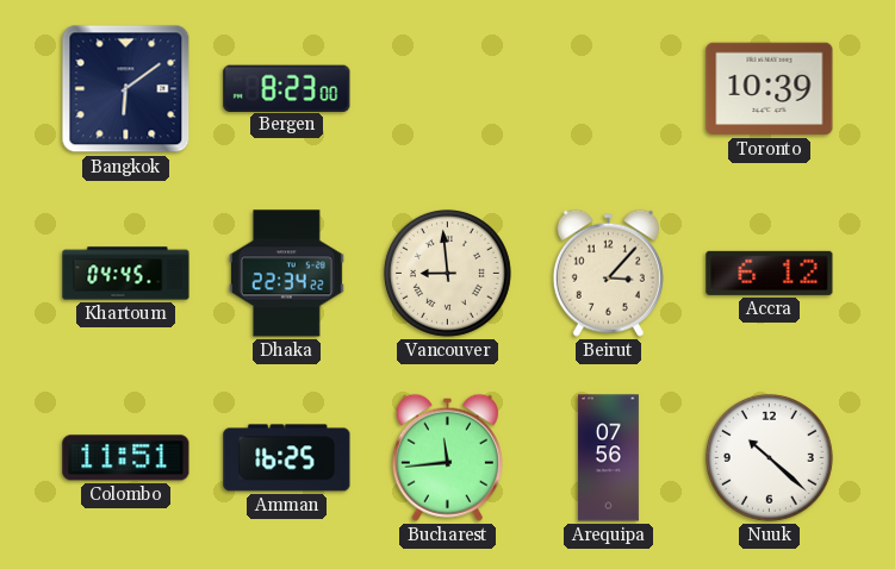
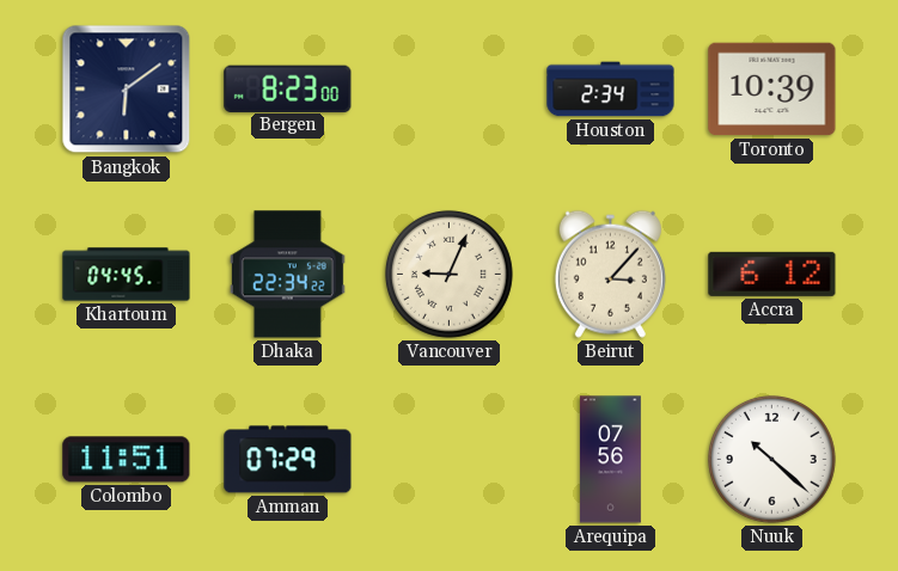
Houston: none -> 2:34 (611, 90)
Vancouver: 8:59 -> 9:04 (448, 274)
Amman: 16:25 -> 07:29 (288, 460)
Bucharest: 11:44 -> none (447, 457)
